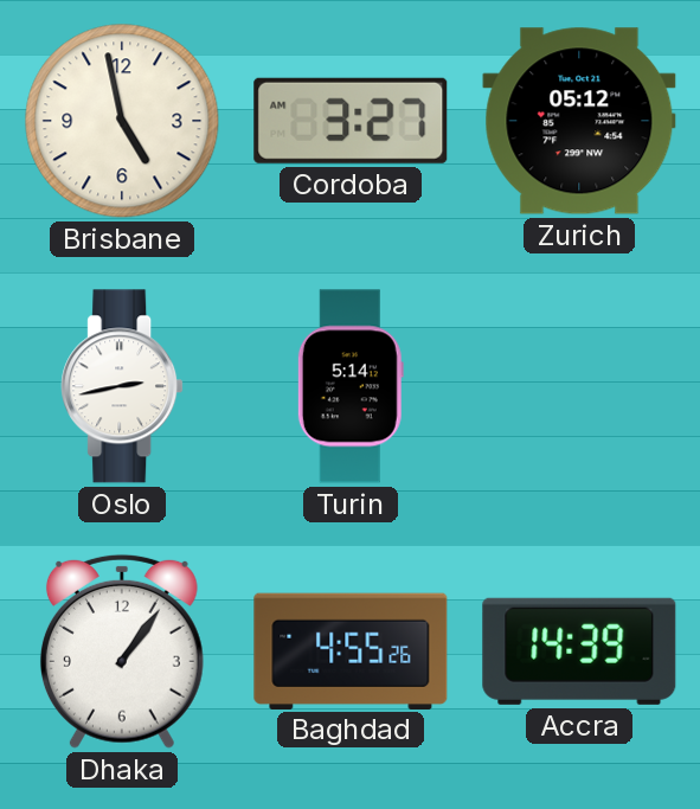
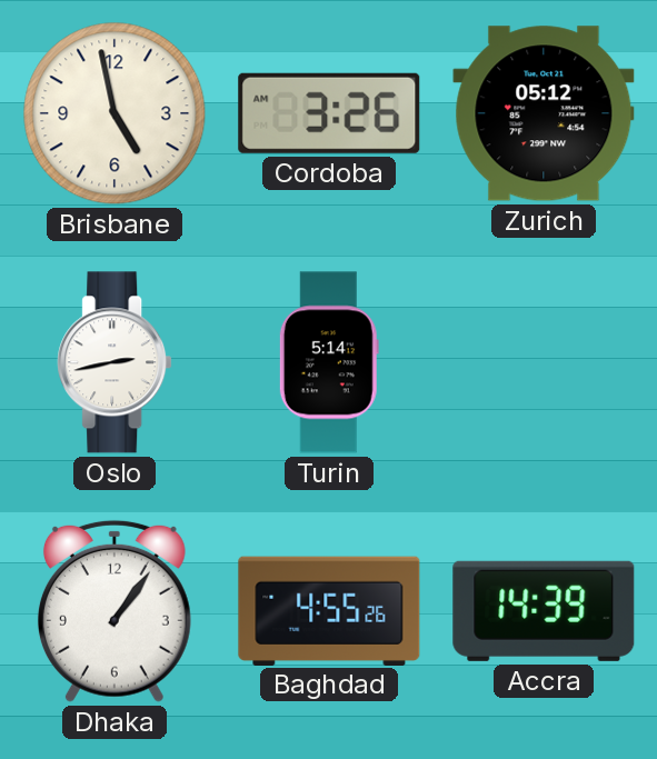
Cordoba: 3:27 -> 3:26 (329, 113)
